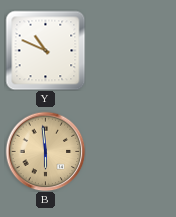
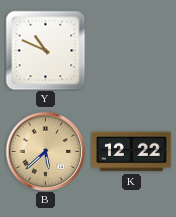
B: 5:59 -> 5:38 (45, 151)
K: none -> 12:22 (132, 152)
